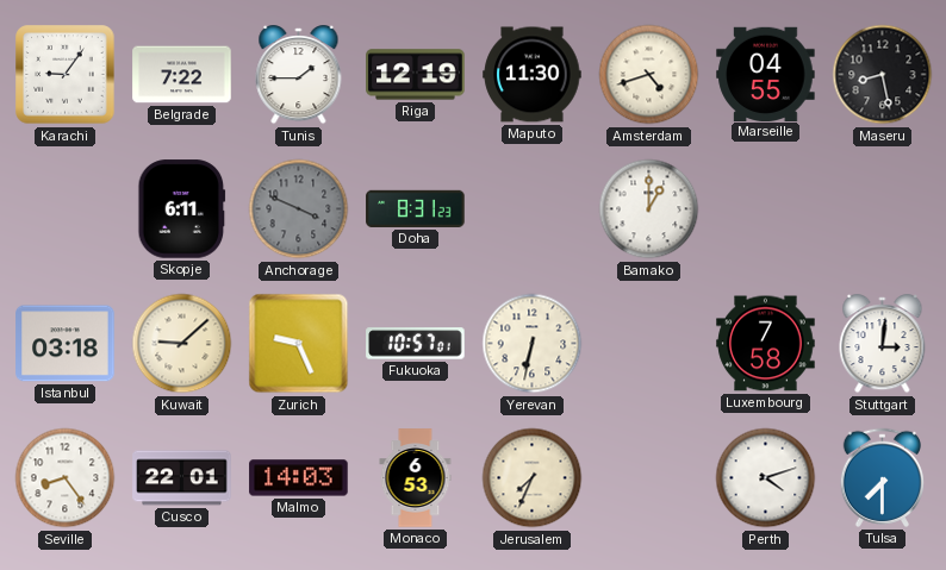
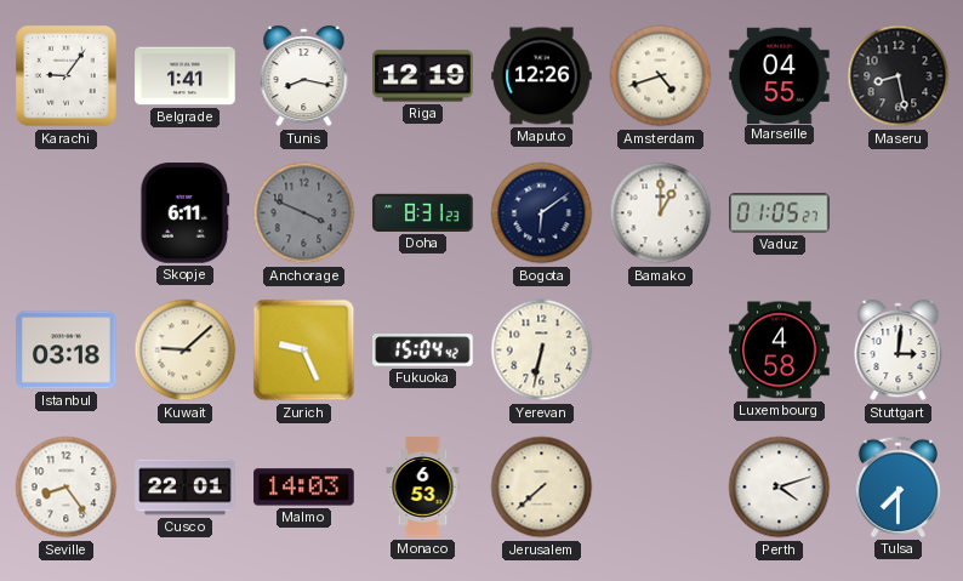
Belgrade: 7:22 -> 1:41 (186, 76)
Tunis: 1:45 -> 8:17 (304, 76)
Maputo: 11:30 -> 12:26 (542, 76)
Bogota: none -> 6:09 (542, 213)
Vaduz: none -> 01:05 (780, 213)
Fukuoka: 10:57 -> 15:04 (423, 351)
Luxembourg: 7:58 -> 4:58 (780, 351)
Jerusalem: 7:34 -> 7:38 (542, 488)
